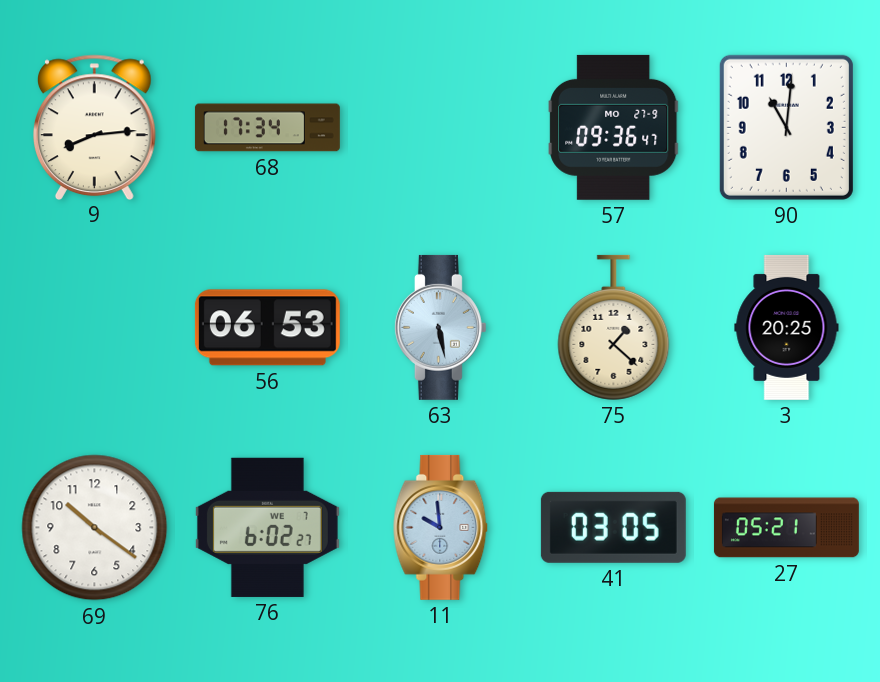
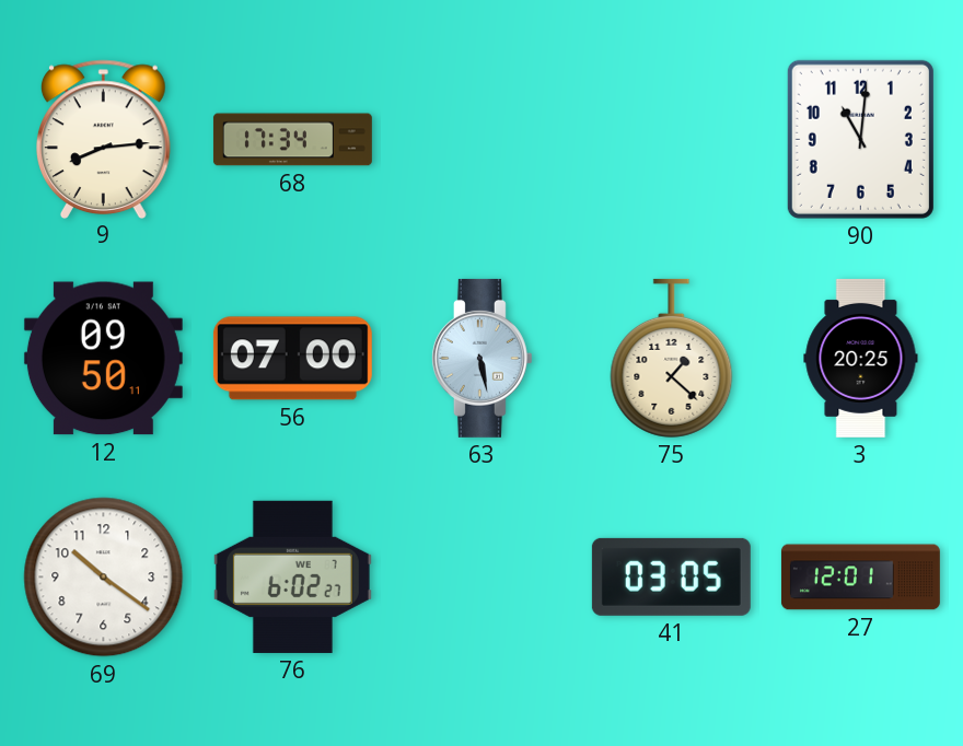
57: 09:36 -> none (614, 127)
12: none -> 09:50 (103, 359)
56: 06:53 -> 07:00 (292, 359)
11: 9:59 -> none (441, 527)
27: 05:21 -> 12:01 (860, 578)
